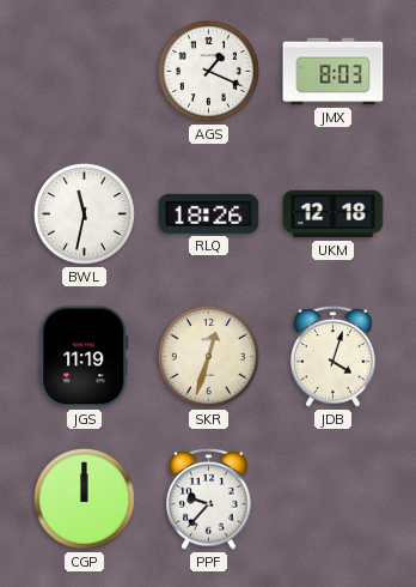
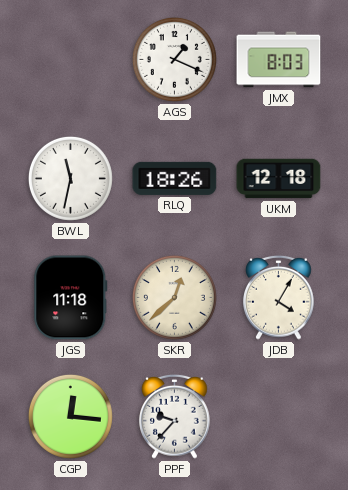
JGS: 11:19 -> 11:18 (71, 298)
SKR: 12:33 -> 12:38 (174, 297)
JDB: 4:03 -> 4:05 (279, 297)
CGP: 12:00 -> 12:16 (70, 416)
